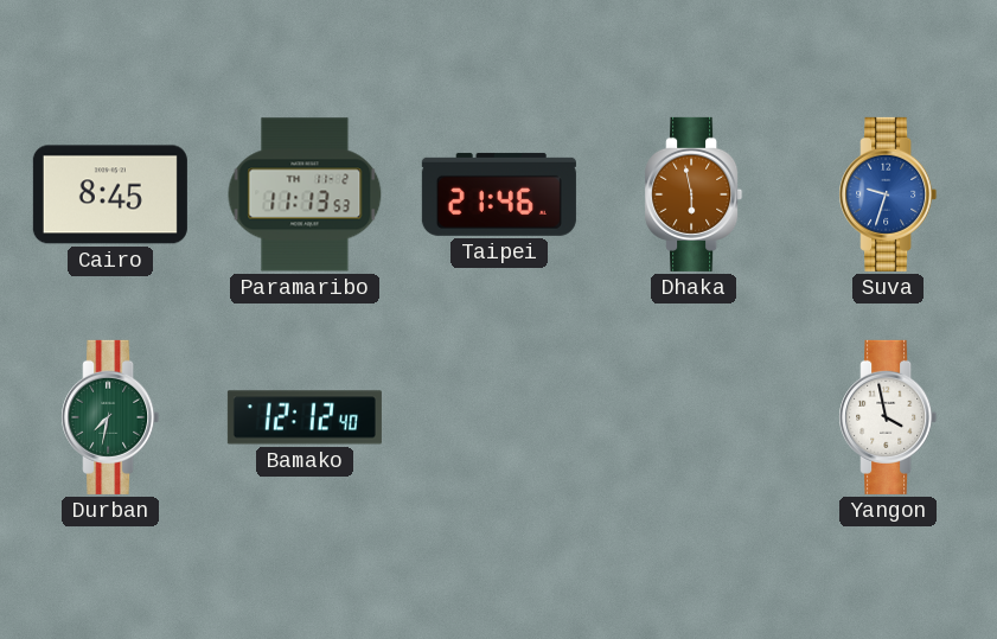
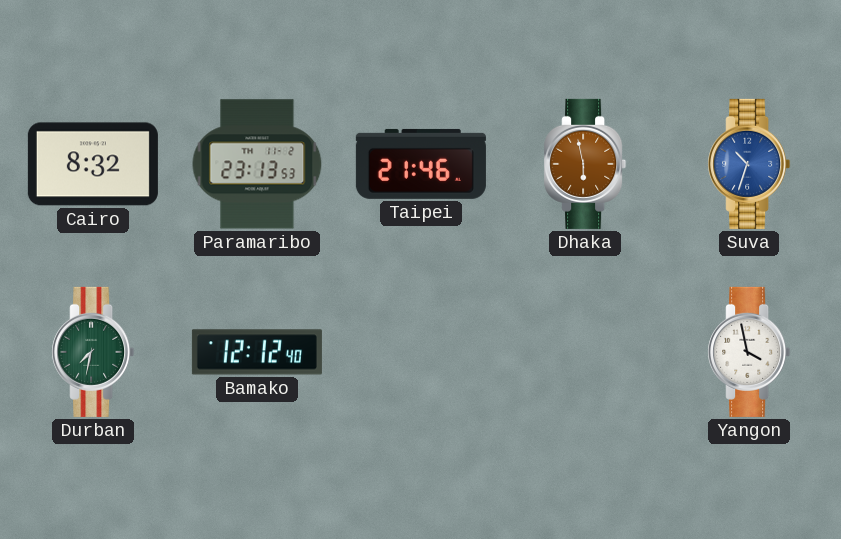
Cairo: 8:45 -> 8:32 (93, 164)
Paramaribo: 11:13 -> 23:13 (257, 164)
Suva: 9:33 -> 10:33 (749, 164)
